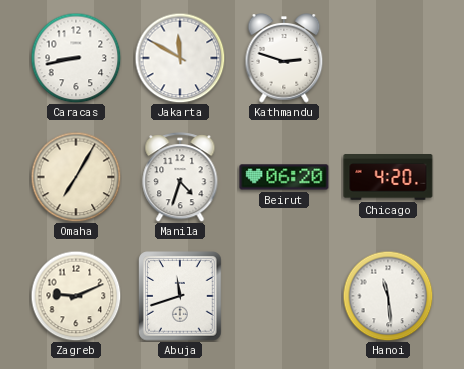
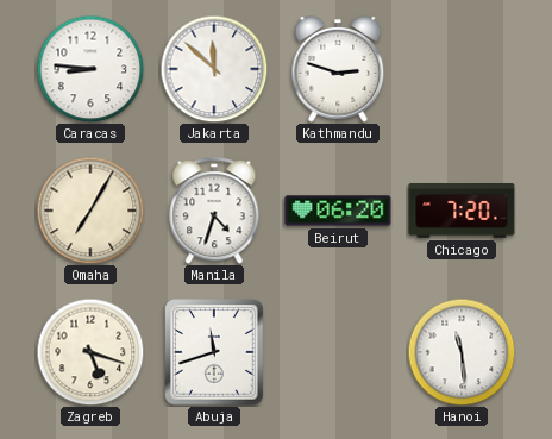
Caracas: 8:43 -> 8:46 (90, 69)
Jakarta: 11:50 -> 11:52 (214, 69)
Chicago: 4:20 -> 7:20 (462, 212)
Zagreb: 9:11 -> 5:18 (90, 352)
